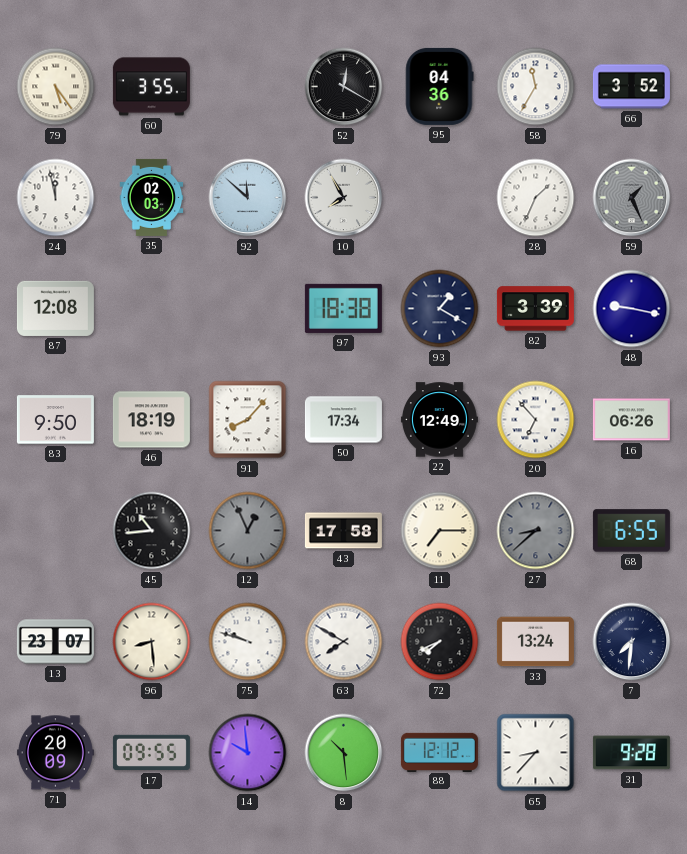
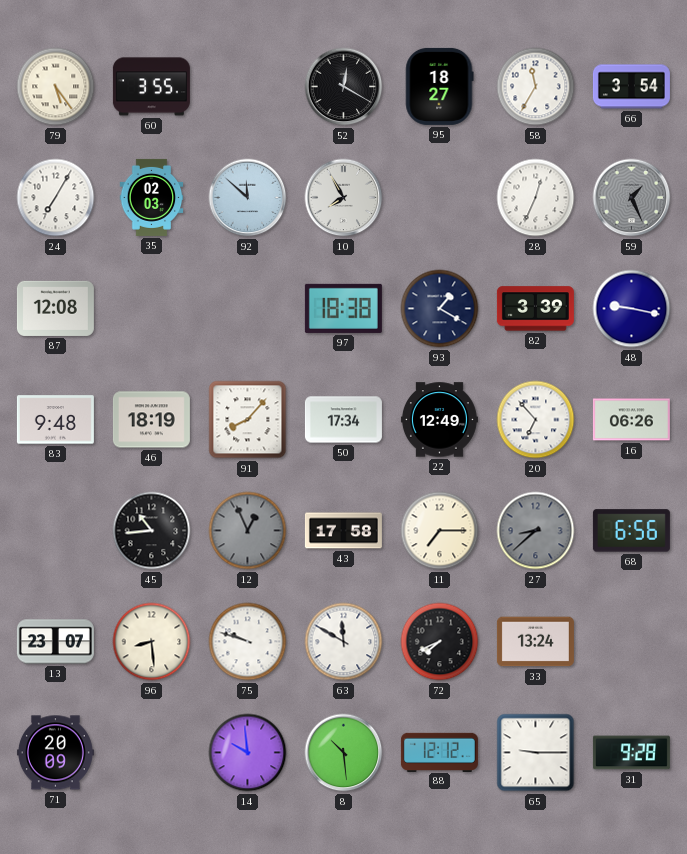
95: 04:36 -> 18:27 (440, 86)
66: 3:52 -> 3:54 (631, 87)
24: 11:58 -> 7:05 (56, 198)
28: 1:34 -> 12:34 (536, 198)
83: 9:50 -> 9:48 (55, 420)
68: 6:55 -> 6:56 (631, 531)
63: 7:50 -> 11:50 (344, 642)
7: 7:31 -> none (632, 642)
17: 09:55 -> none (151, 753)
65: 8:37 -> 9:15 (536, 753)
